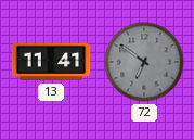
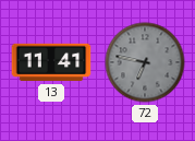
72: 6:51 -> 6:47 (145, 62)
